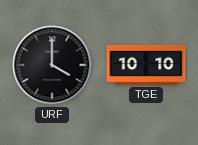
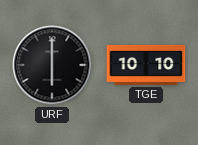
URF: 4:00 -> 6:00 (52, 65)
